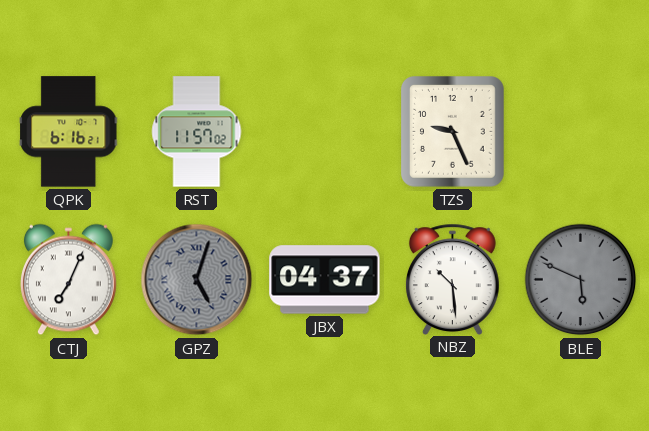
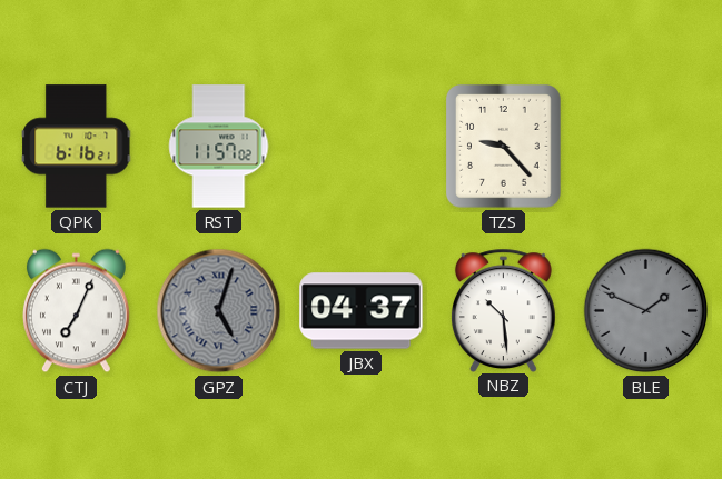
TZS: 9:26 -> 9:23 (504, 147)
BLE: 5:49 -> 1:49 (646, 311)
